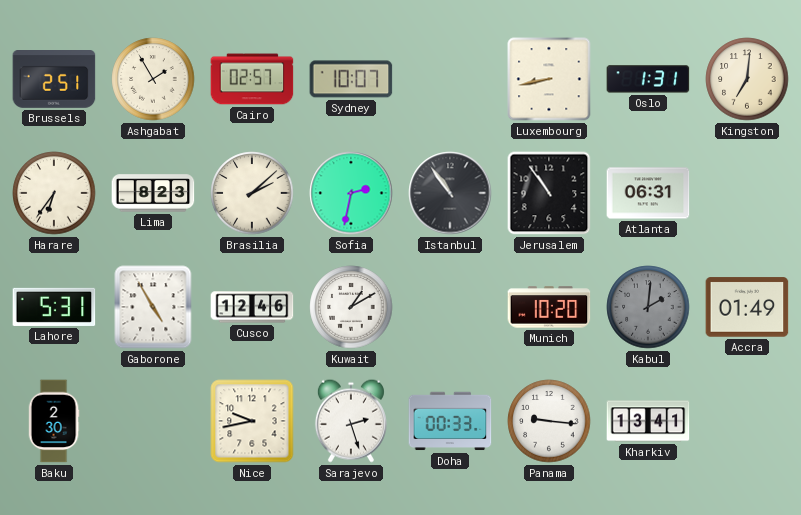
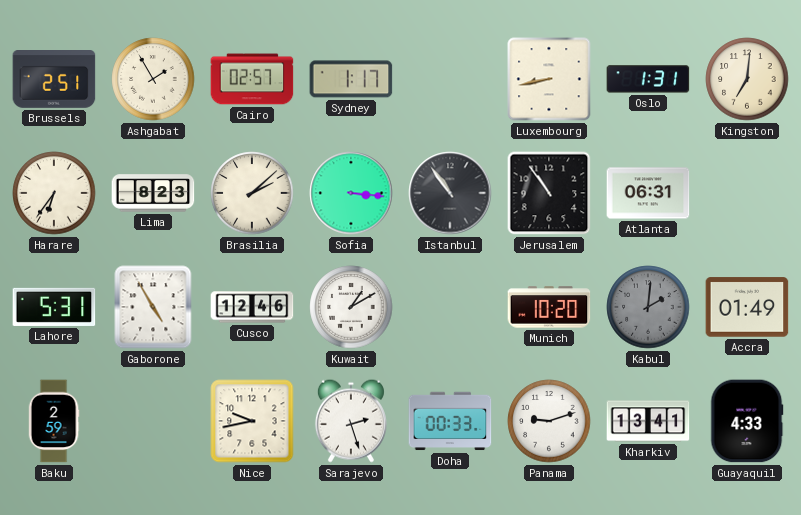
Sydney: 10:07 -> 1:17 (351, 79)
Sofia: 2:32 -> 3:16 (351, 193)
Baku: 2:30 -> 2:59 (54, 421)
Panama: 9:16 -> 9:12 (549, 421)
Guayaquil: none -> 4:33 (747, 421)
